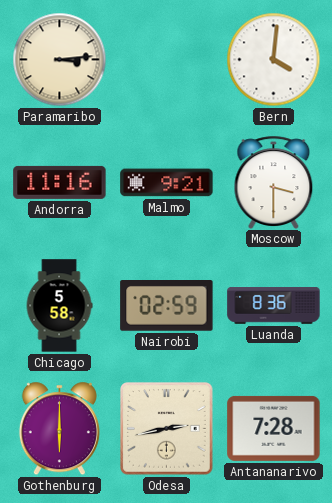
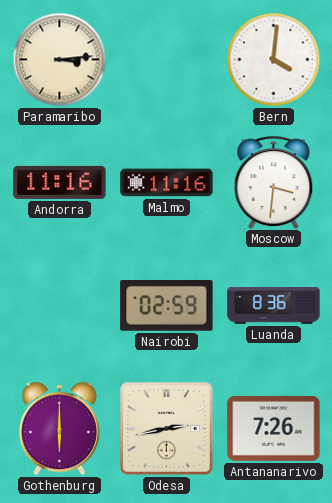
Malmo: 9:21 -> 11:16 (167, 183)
Moscow: 3:30 -> 3:31 (274, 182)
Chicago: 5:58 -> none (59, 306)
Antananarivo: 7:28 -> 7:26 (274, 428)
